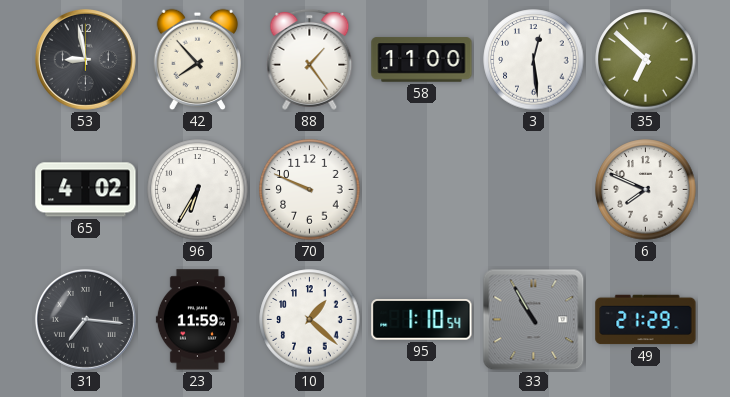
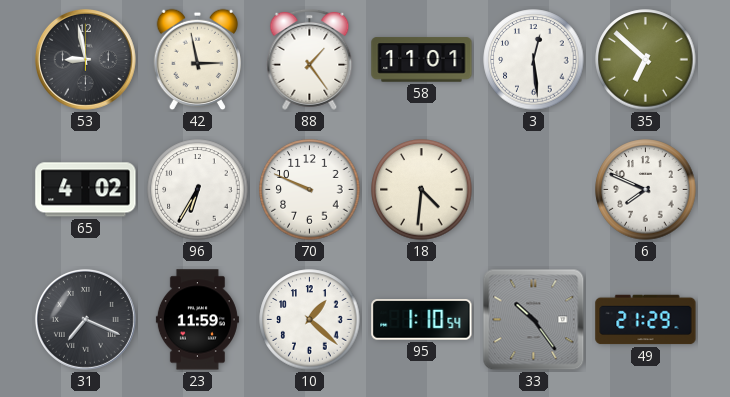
42: 7:53 -> 2:58 (197, 60)
58: 11:00 -> 11:01 (422, 60)
18: none -> 4:31 (422, 190)
31: 7:16 -> 7:19 (85, 319)
33: 10:55 -> 10:24 (534, 320)
